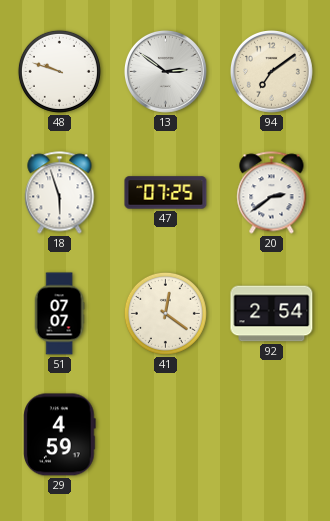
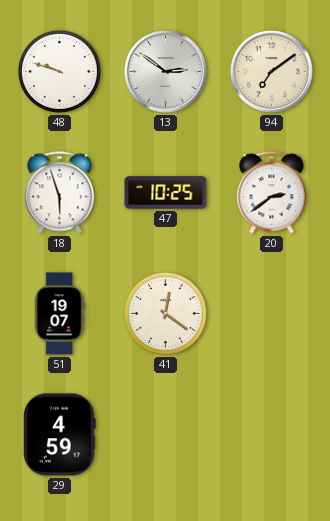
47: 07:25 -> 10:25 (166, 193)
51: 07:07 -> 19:07 (59, 314)
92: 2:54 -> none (272, 314)
